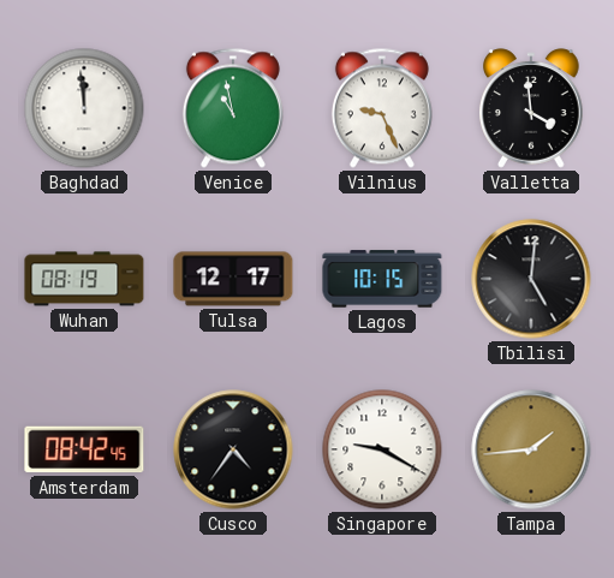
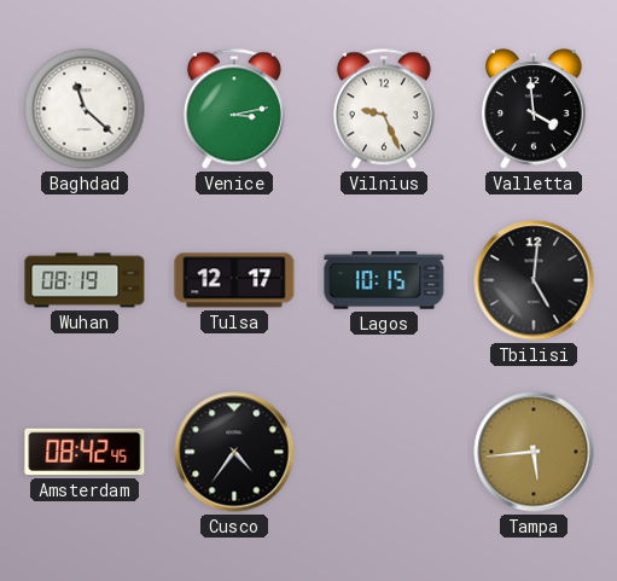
Baghdad: 11:59 -> 11:22 (85, 109)
Venice: 10:58 -> 3:13 (234, 109)
Singapore: 9:20 -> none (382, 449)
Tampa: 1:44 -> 5:44 (534, 452)
